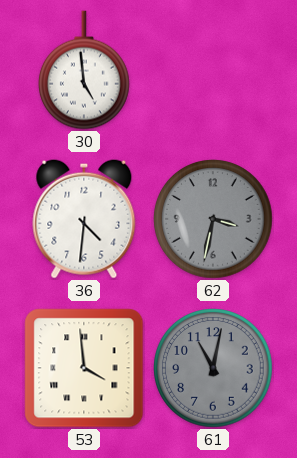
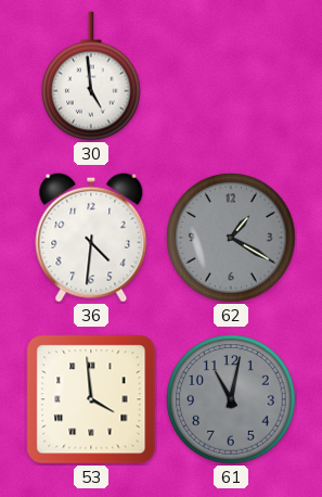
62: 3:32 -> 1:20 (231, 238)
